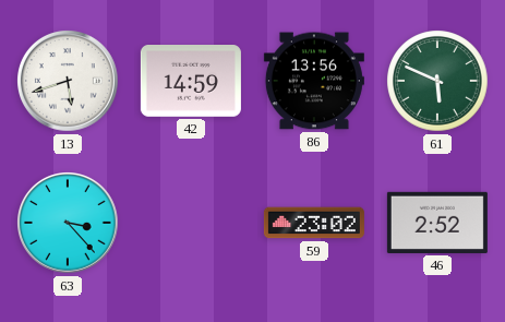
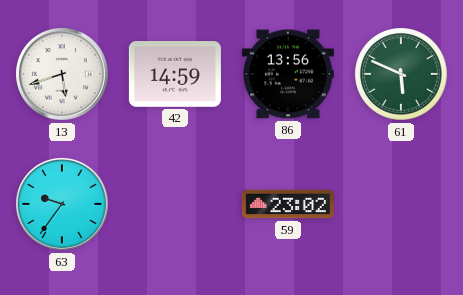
63: 3:23 -> 9:36 (63, 205)
46: 2:52 -> none (437, 223)
